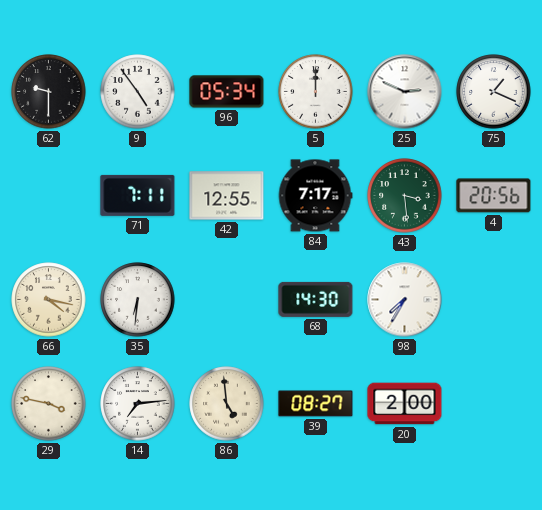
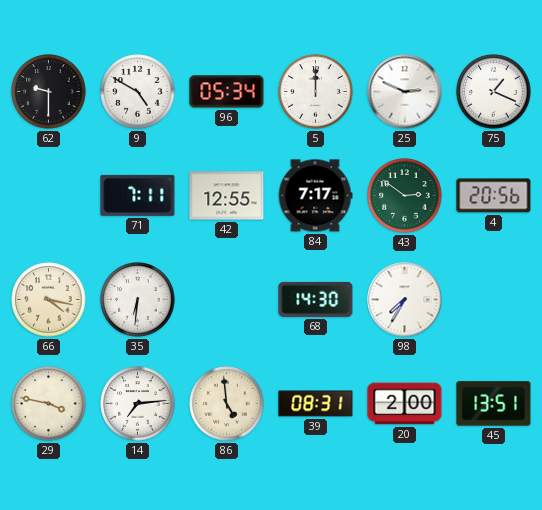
9: 4:54 -> 4:50 (138, 92)
43: 3:29 -> 2:51 (405, 196)
39: 08:27 -> 08:31 (316, 404)
45: none -> 13:51 (494, 404)
